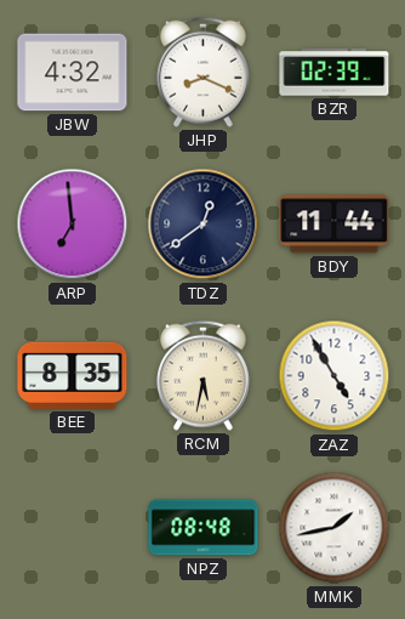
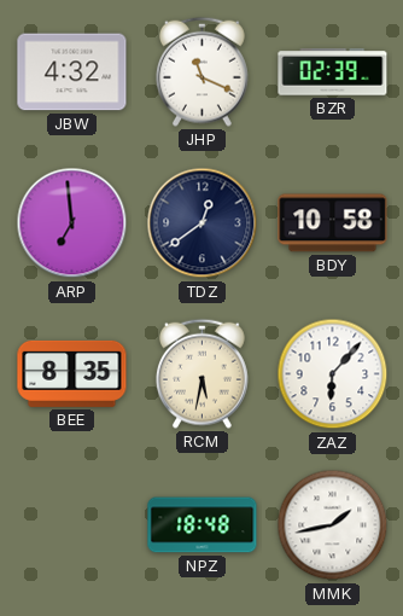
JHP: 8:19 -> 11:19 (201, 71)
BDY: 11:44 -> 10:58 (333, 223)
ZAZ: 4:55 -> 6:07 (333, 374)
NPZ: 08:48 -> 18:48 (203, 525)
